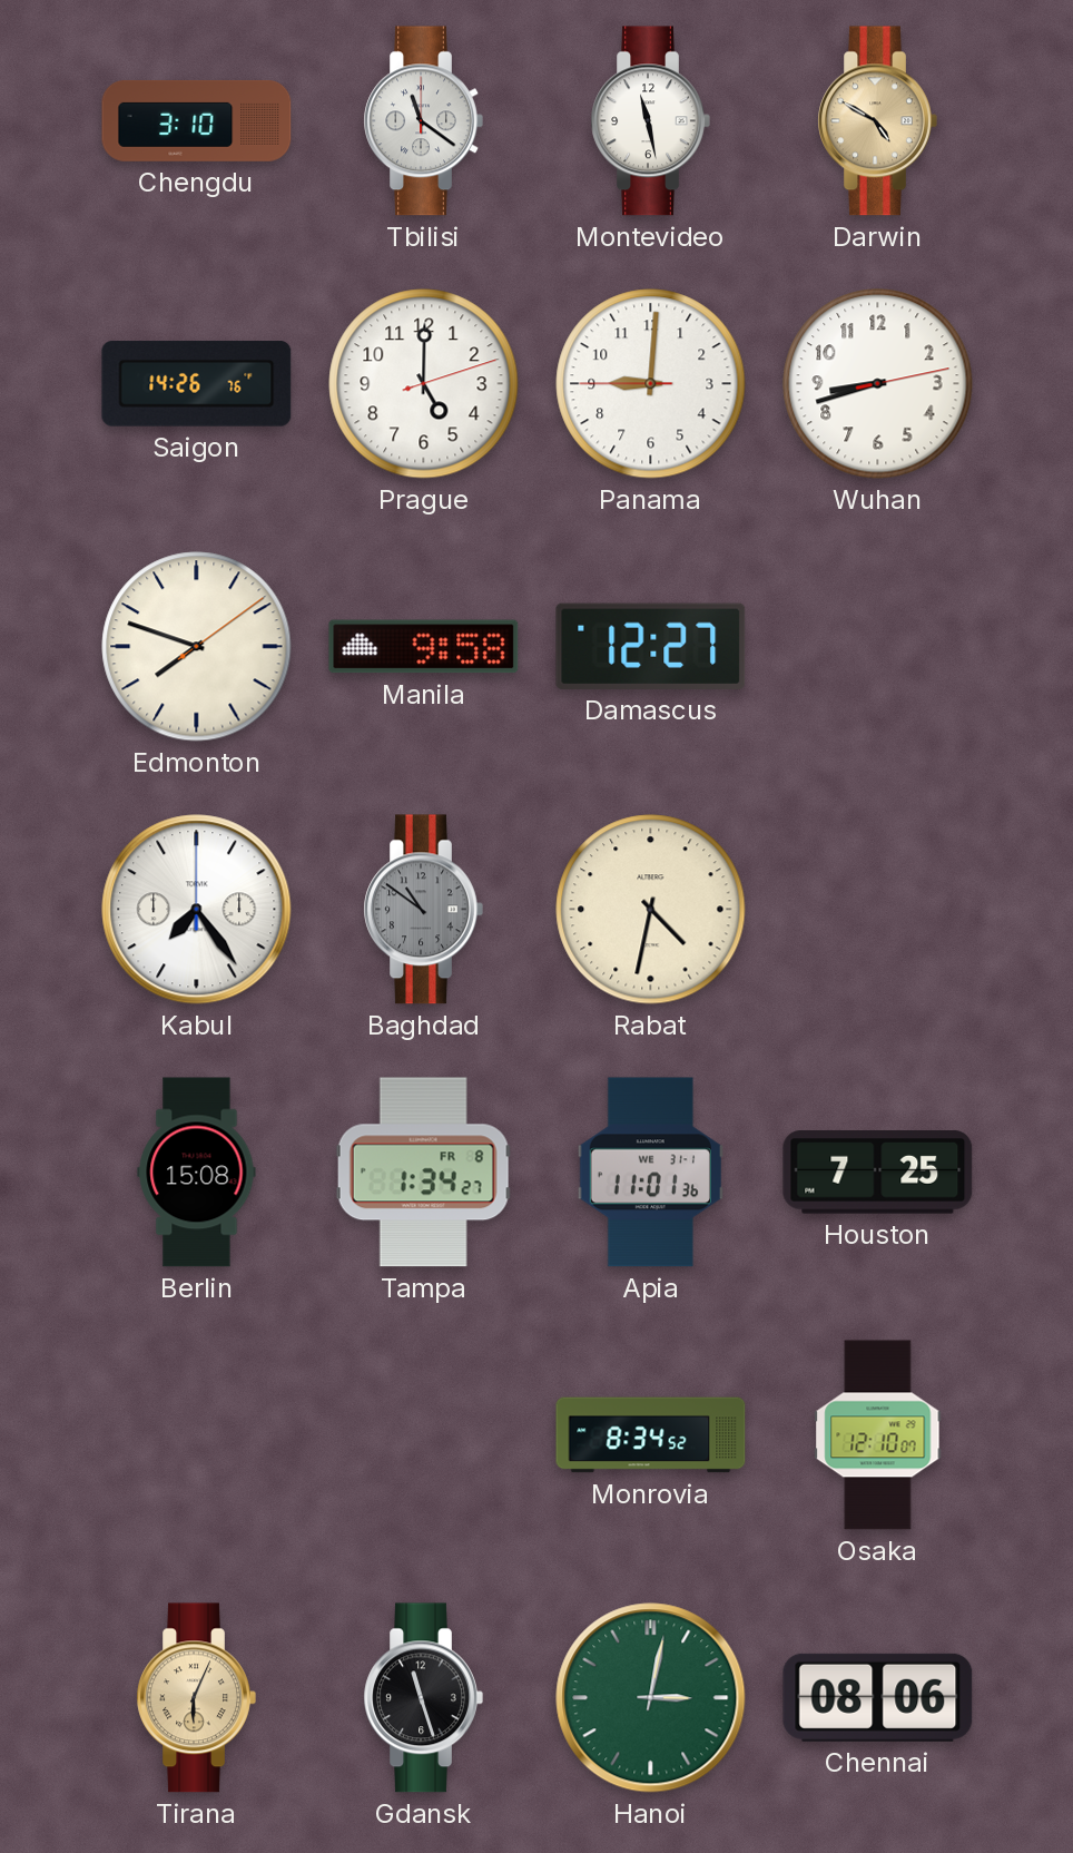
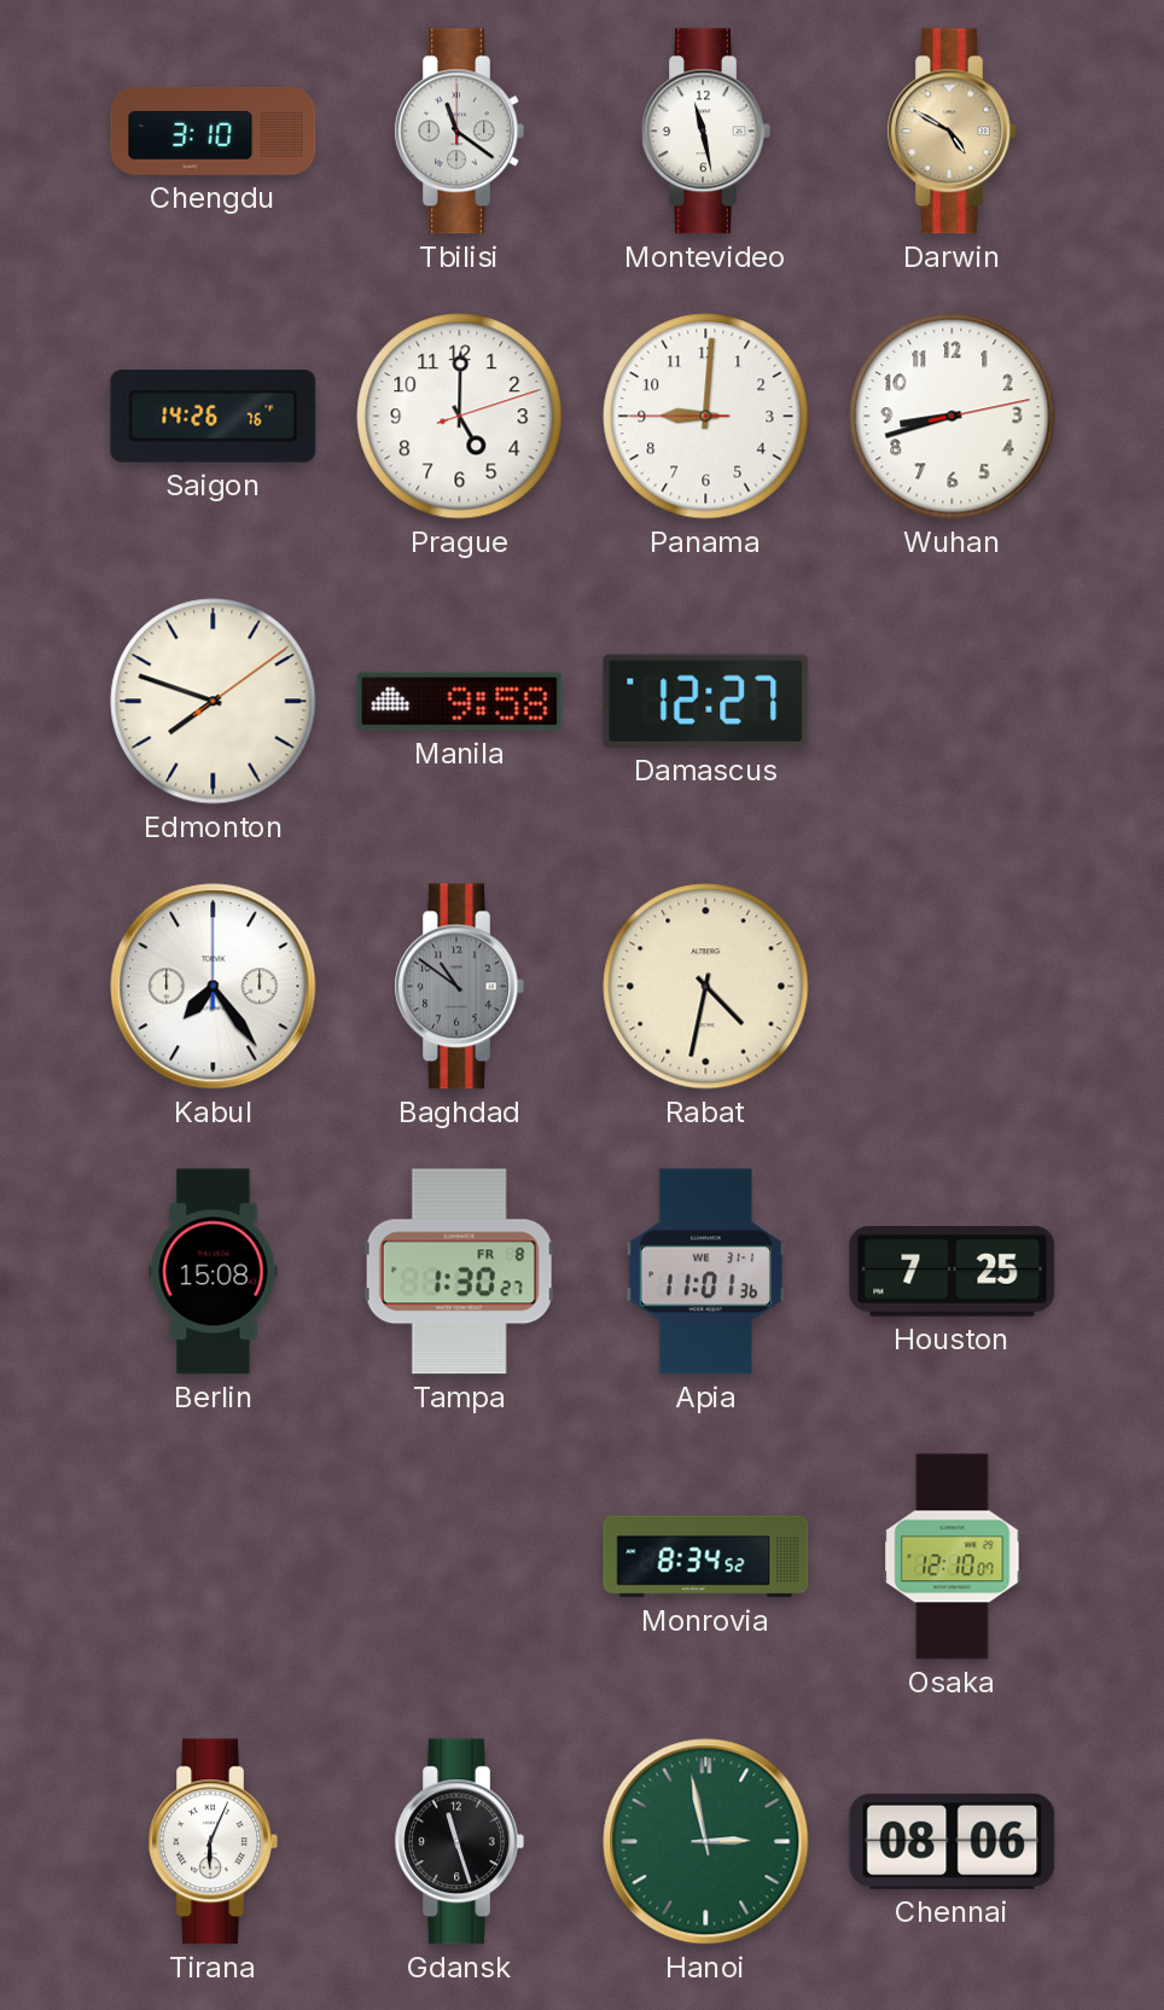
Tampa: 1:34 -> 1:30 (459, 1272)
Tirana dial: champagne -> white (213, 1842)
Hanoi: 3:02 -> 2:58 (706, 1842)
